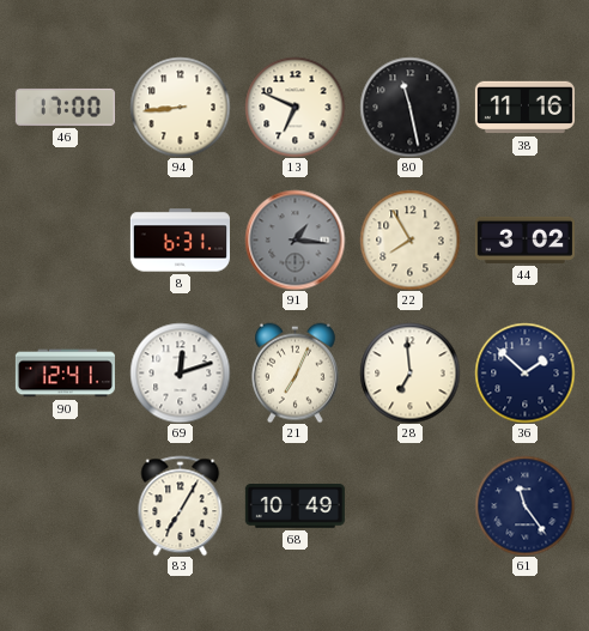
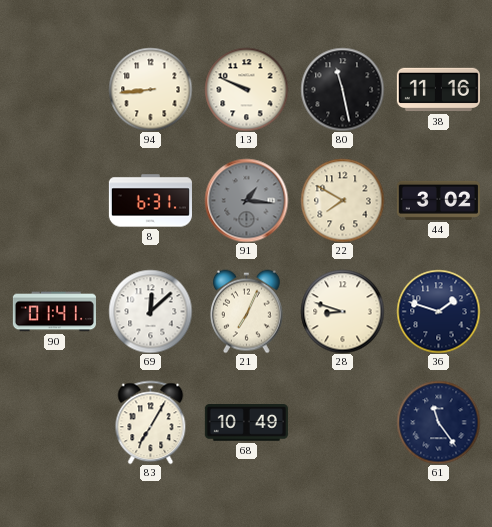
46: 17:00 -> none (65, 107)
13: 6:49 -> 9:49 (246, 89)
22: 7:55 -> 7:50 (342, 200)
90: 12:41 -> 01:41 (54, 312)
69: 12:12 -> 12:08 (150, 311)
28: 6:59 -> 8:48 (342, 311)
36: 1:52 -> 1:48 (438, 311)
